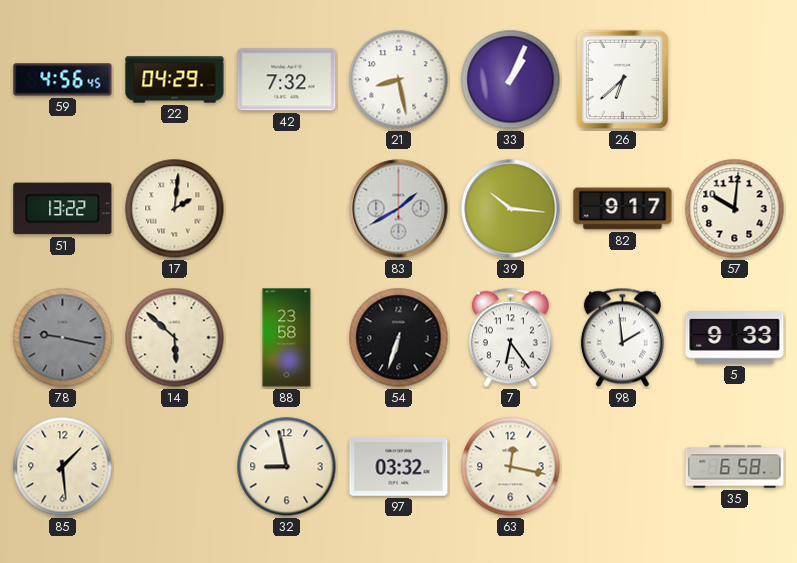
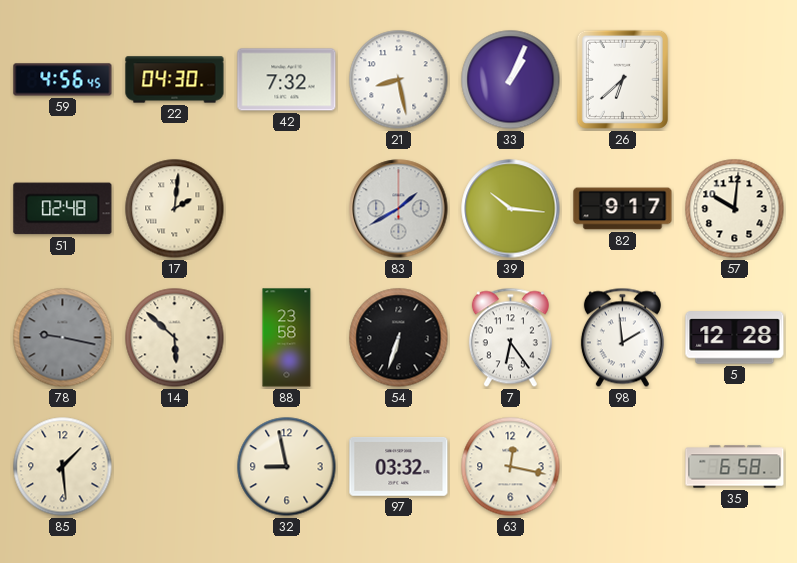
22: 04:29 -> 04:30 (175, 80)
51: 13:22 -> 02:48 (63, 209)
5: 9:33 -> 12:28 (735, 338)
